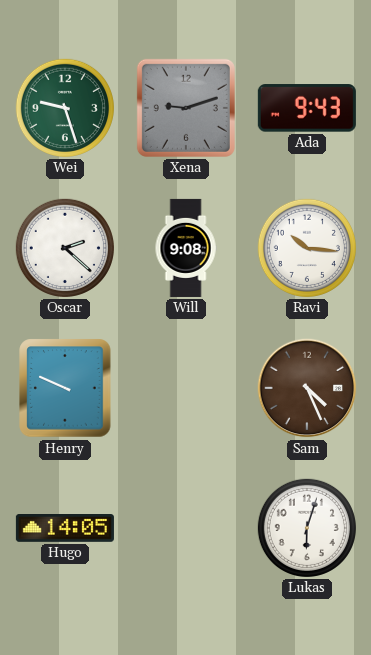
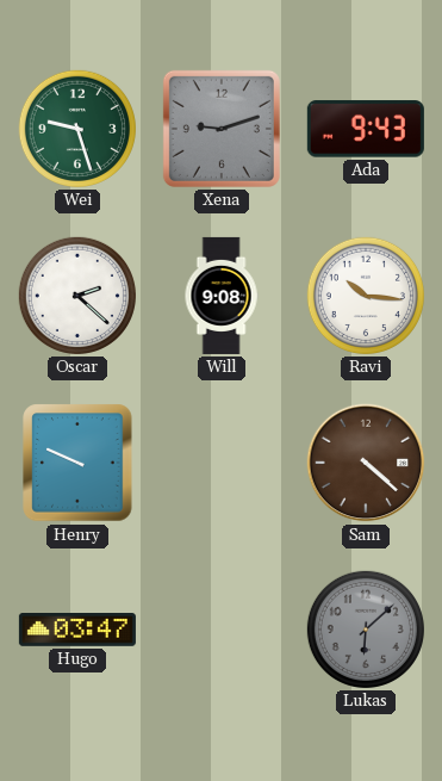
Sam: 4:26 -> 4:22 (366, 463)
Hugo: 14:05 -> 03:47 (77, 631)
Lukas: 6:03 -> 6:08 (366, 630)
Lukas dial: white -> grey (366, 630)
